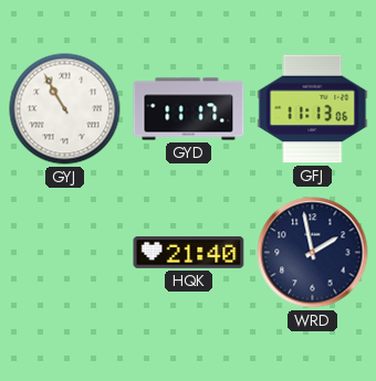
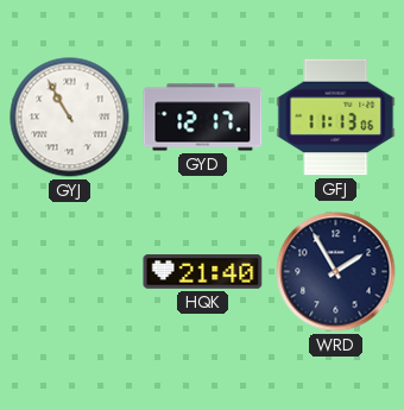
GYD: 11:17 -> 12:17 (203, 118)
WRD: 1:58 -> 1:55 (336, 272)
